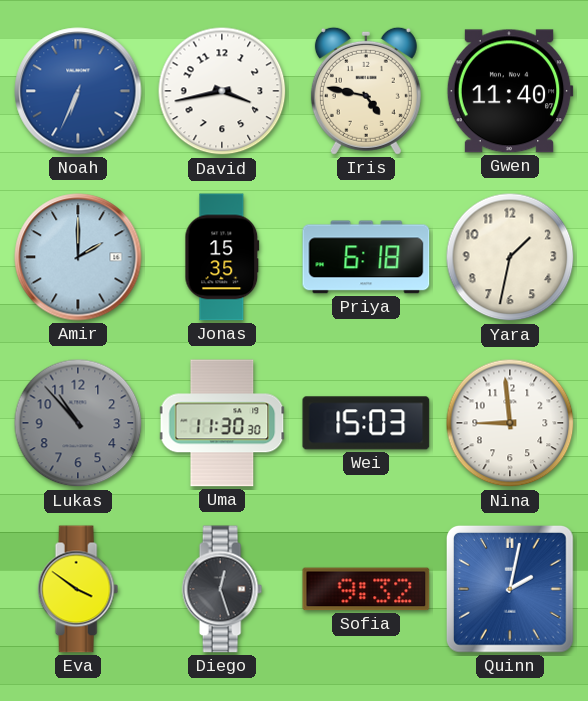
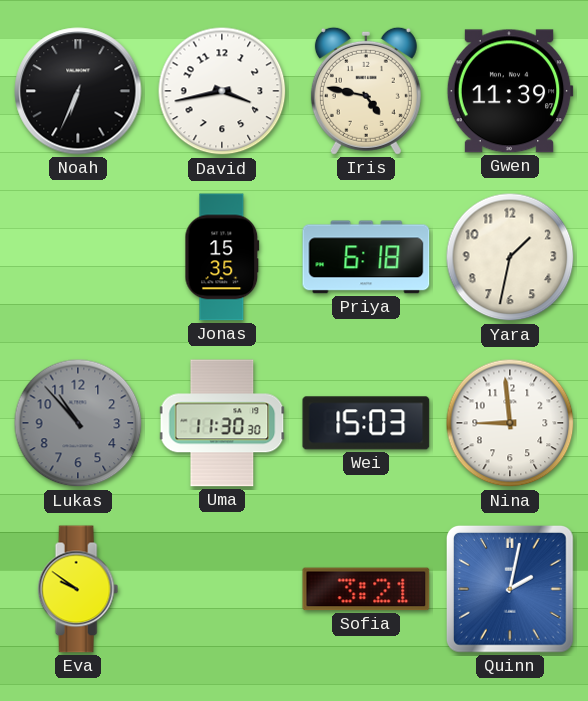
Noah dial: blue -> black (78, 91)
Gwen: 11:40 -> 11:39 (510, 91)
Amir: 2:00 -> none (78, 257)
Eva: 3:51 -> 9:51 (78, 589)
Diego: 12:27 -> none (222, 589)
Sofia: 9:32 -> 3:21 (366, 589)
